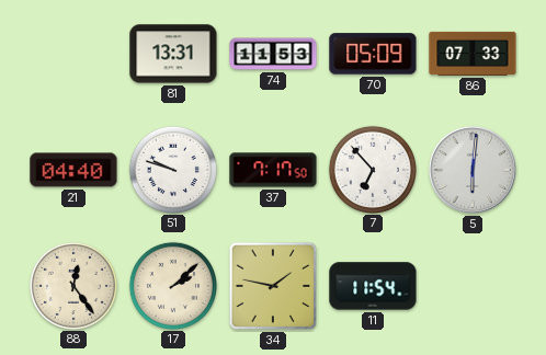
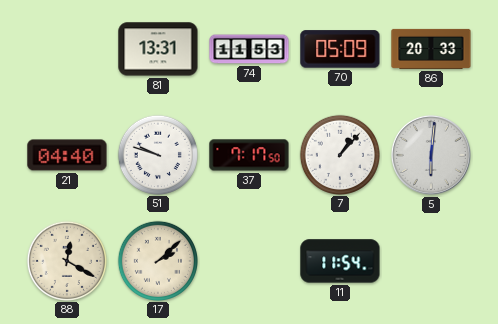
86: 07:33 -> 20:33 (431, 49)
7: 6:53 -> 1:07 (339, 154)
88: 12:24 -> 12:20 (66, 260)
34: 1:47 -> none (273, 286)
